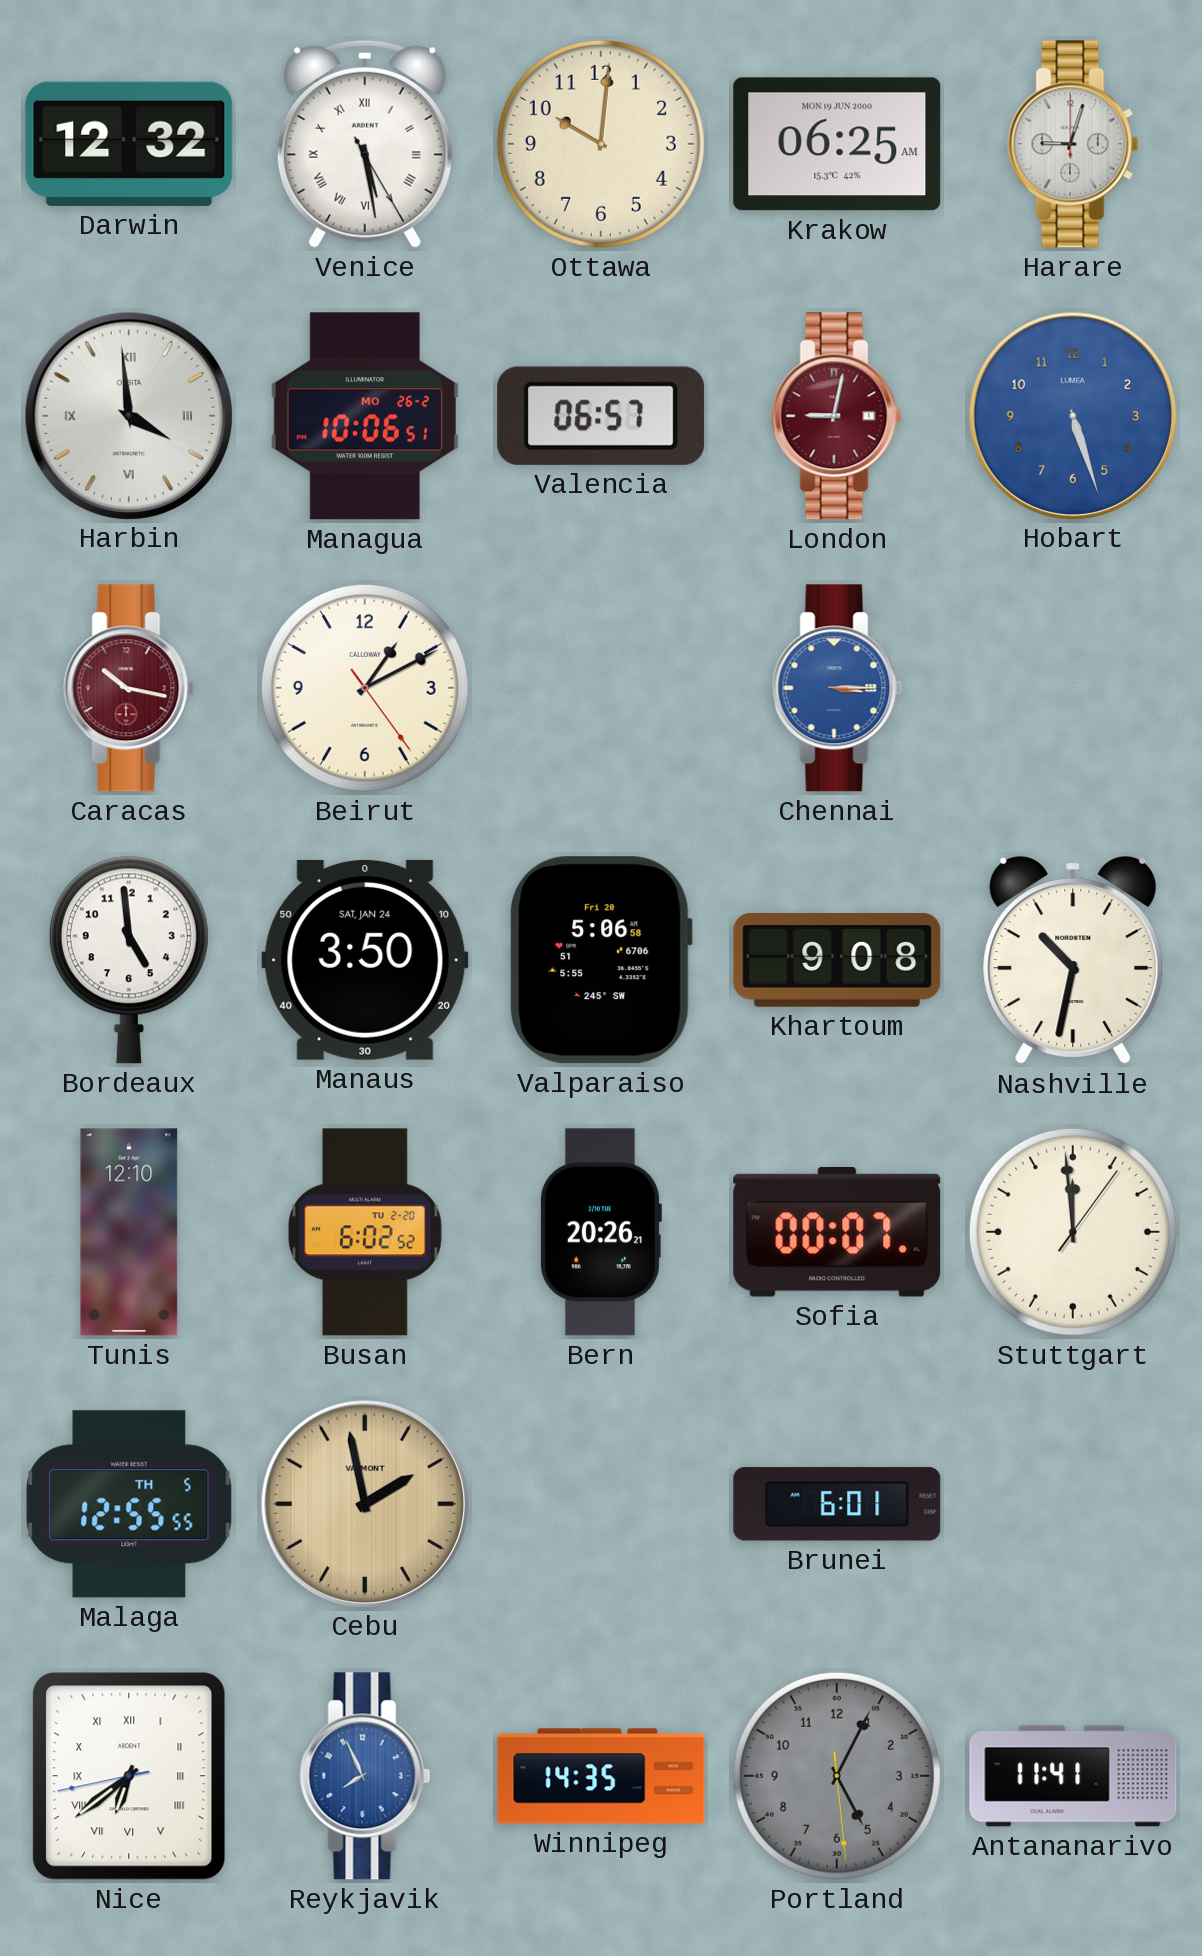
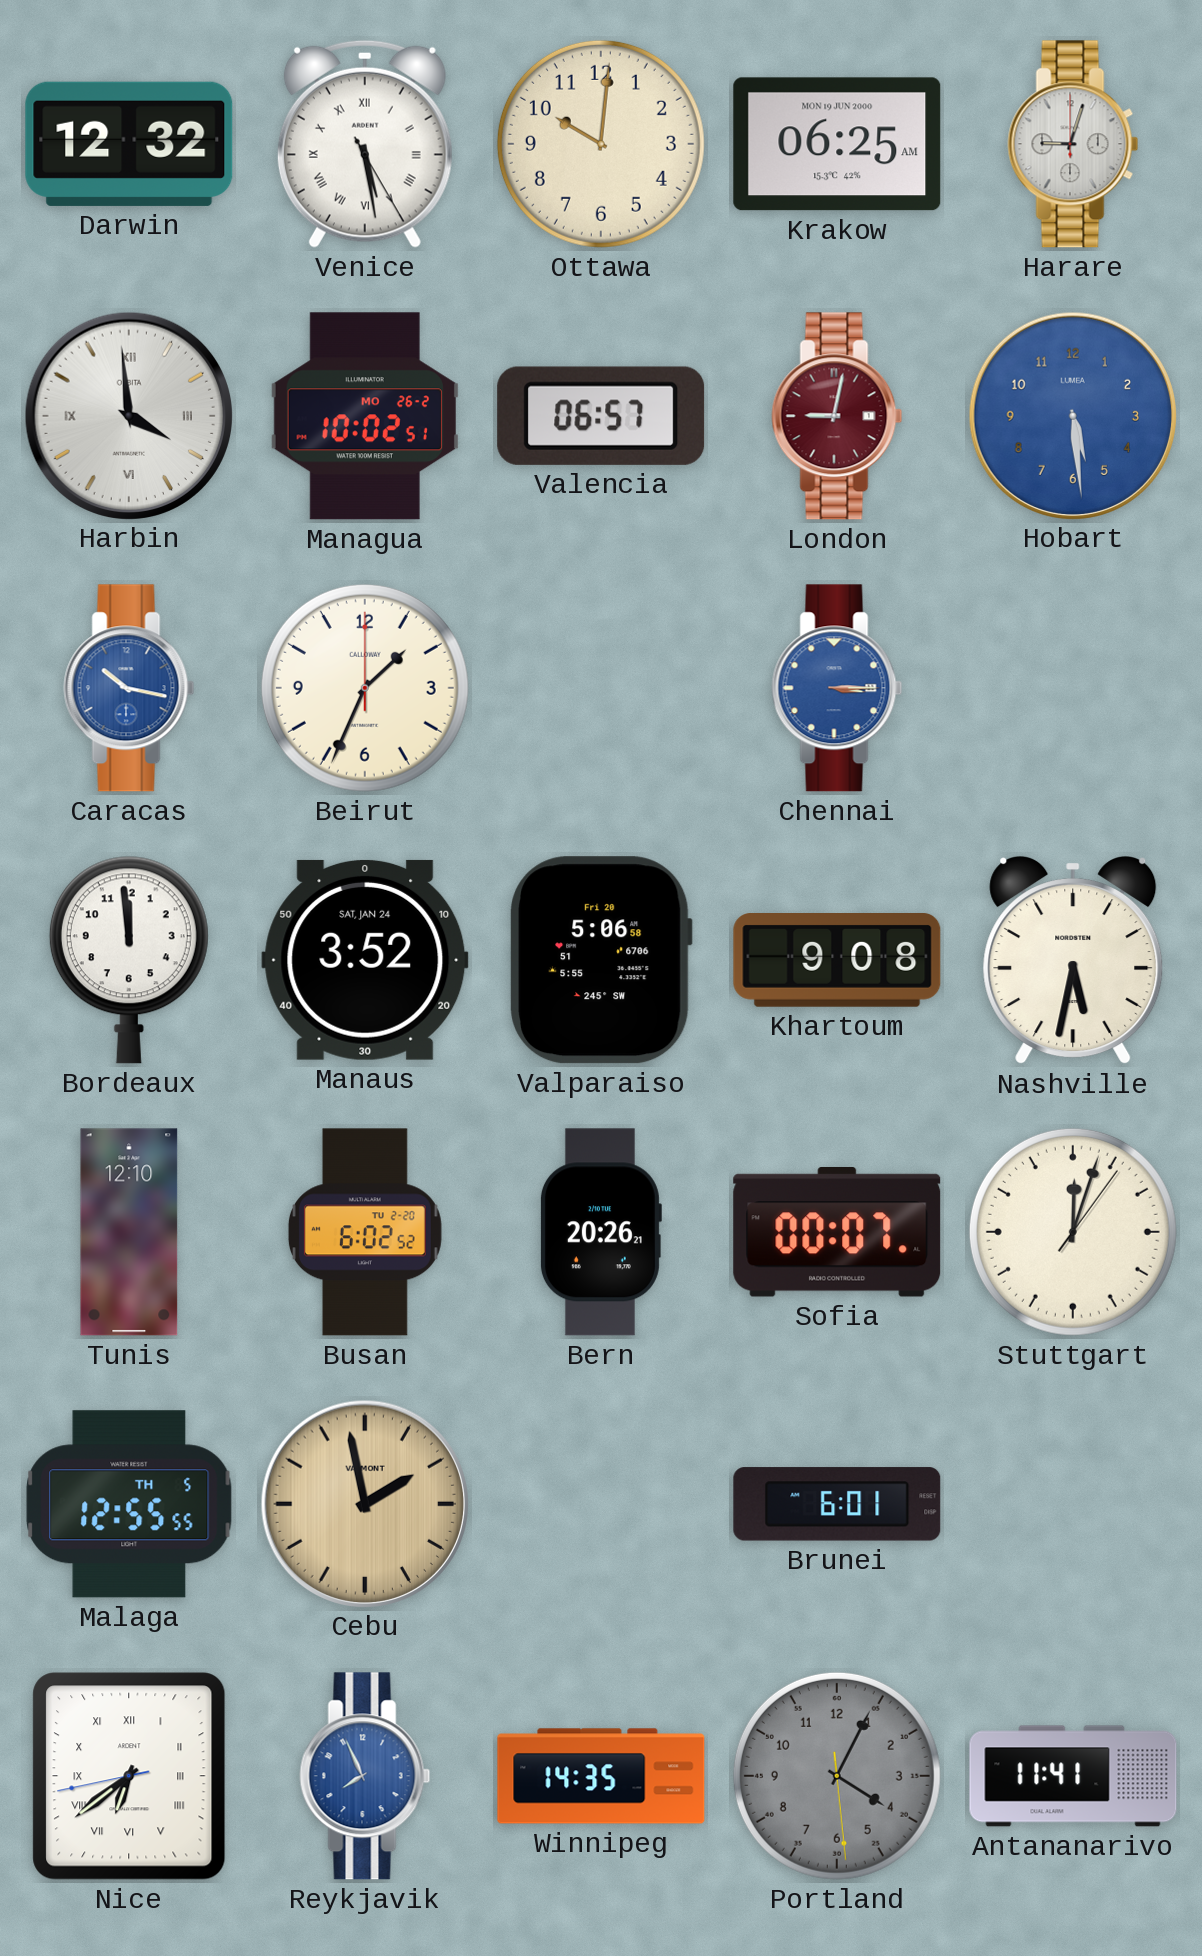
Managua: 10:06 -> 10:02 (365, 416)
Hobart: 5:27 -> 5:29 (1072, 415)
Caracas dial: burgundy -> blue (129, 688)
Beirut: 1:10 -> 1:34 (365, 688)
Bordeaux: 4:59 -> 11:59 (129, 960)
Manaus: 3:50 -> 3:52 (365, 960)
Nashville: 10:32 -> 5:32 (1073, 961)
Stuttgart: 11:59 -> 12:03 (1073, 1232)
Portland: 5:04 -> 4:04 (837, 1776)
